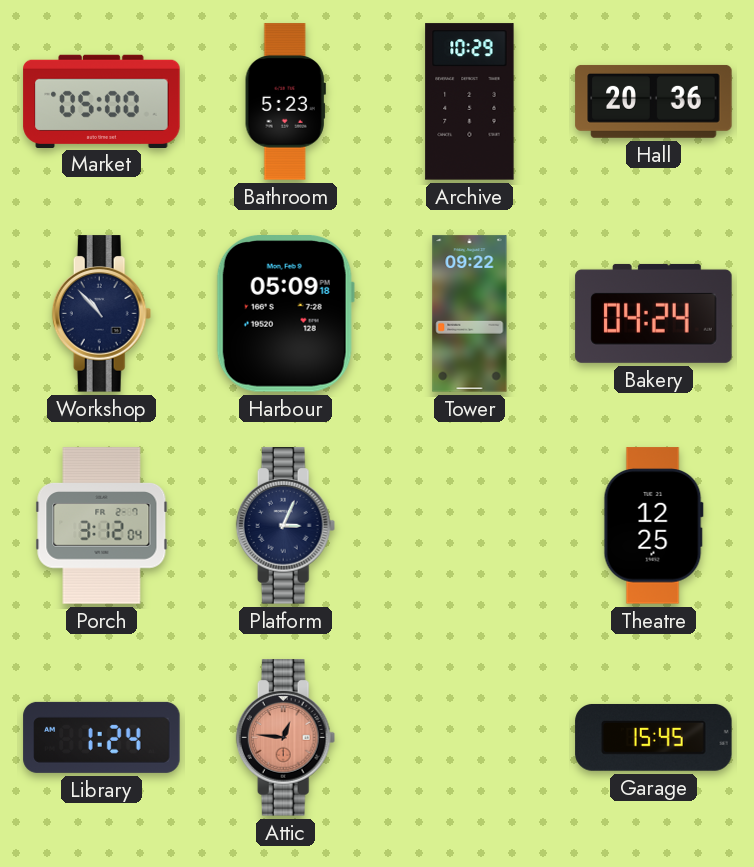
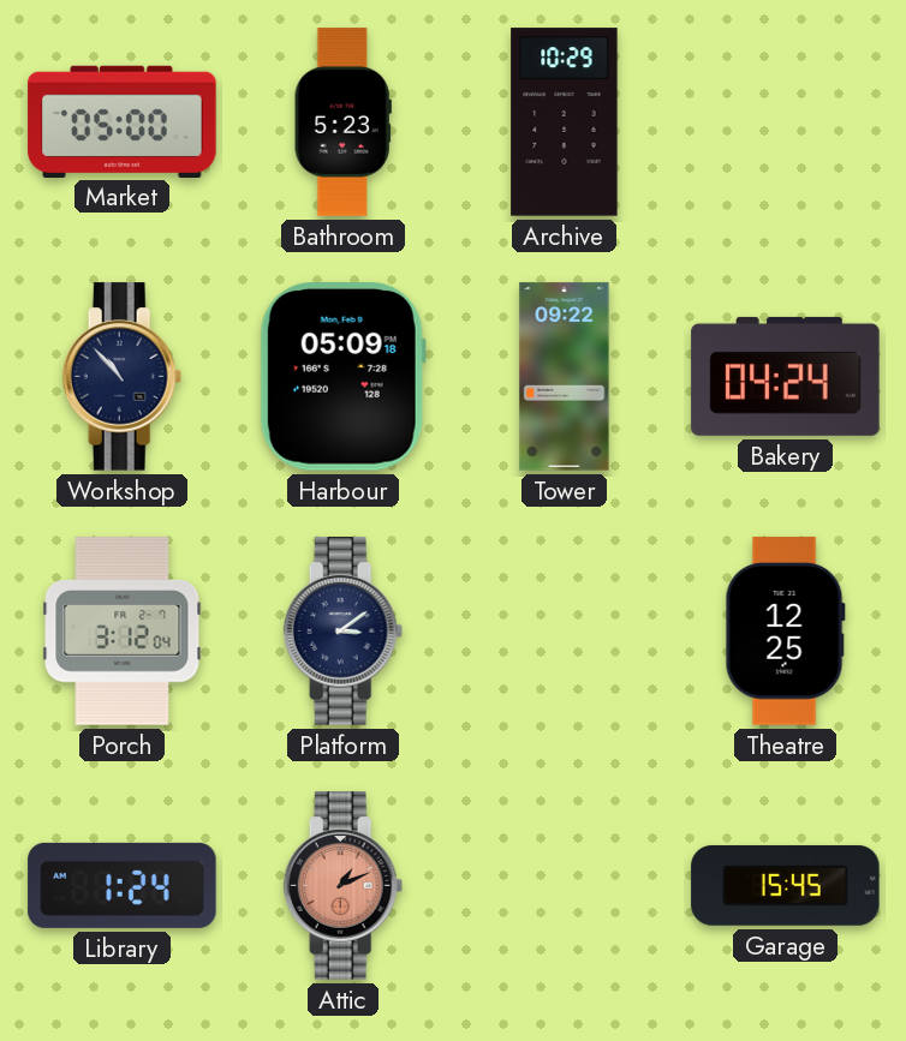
Hall: 20:36 -> none (654, 101)
Platform: 3:04 -> 3:09 (344, 632)
Attic: 12:46 -> 1:11 (344, 886)
